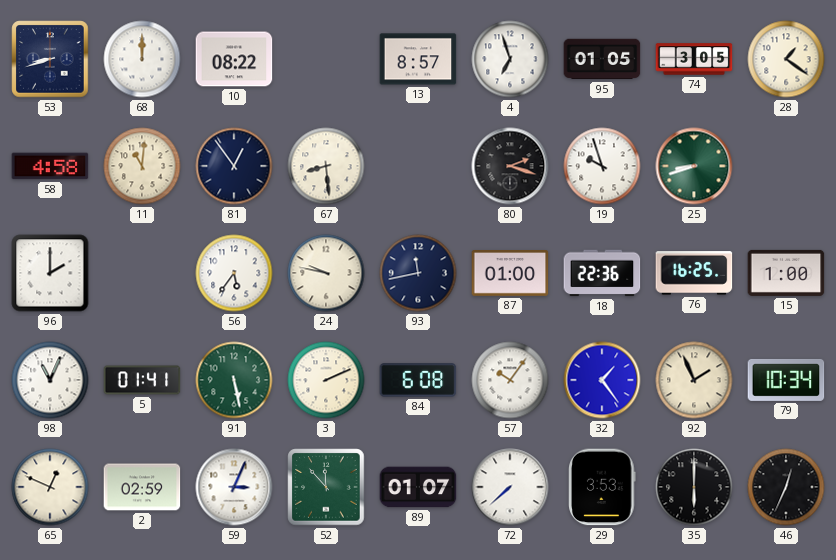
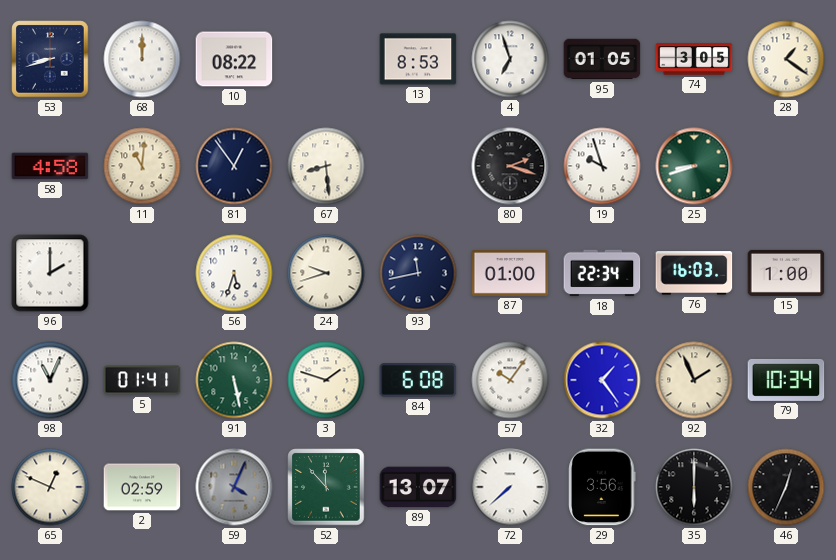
13: 8:57 -> 8:53 (418, 59)
56: 5:36 -> 5:33 (234, 273)
24: 9:47 -> 9:42 (326, 273)
18: 22:36 -> 22:34 (602, 273)
76: 16:25 -> 16:03 (694, 273)
3: 2:11 -> 1:48 (326, 380)
59: 3:04 -> 4:04 (234, 487)
59 dial: white -> grey (234, 487)
89: 01:07 -> 13:07 (418, 487)
29: 3:53 -> 3:56 (602, 487)
